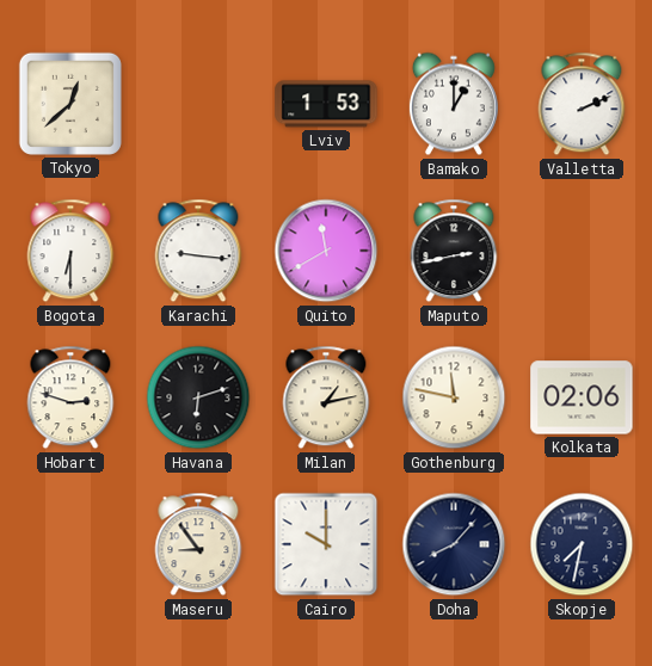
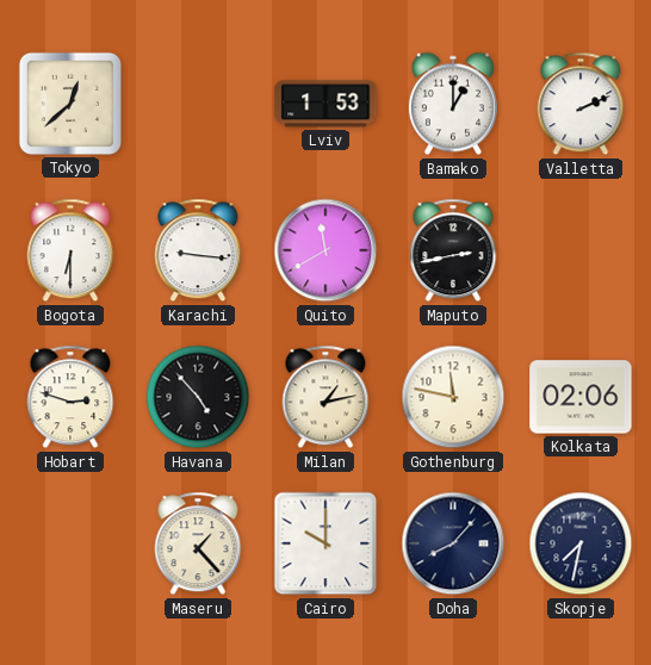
Havana: 6:12 -> 4:53 (198, 397)
Maseru: 8:54 -> 1:23 (198, 543)
